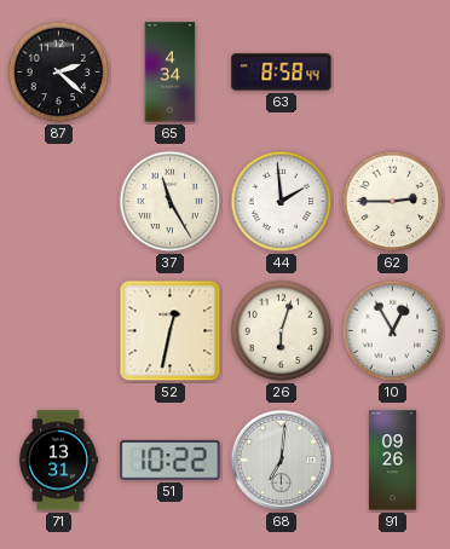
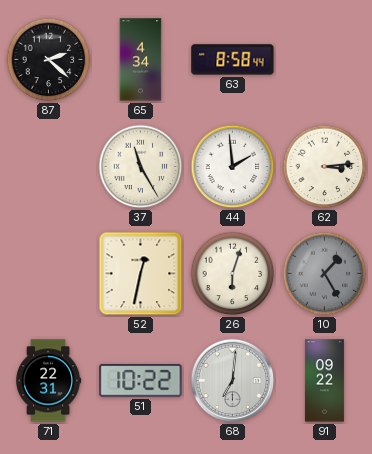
62: 2:45 -> 3:14 (325, 167)
10: 12:55 -> 1:25 (325, 274)
10 dial: white -> grey (325, 274)
71: 13:31 -> 22:31 (49, 381)
91: 09:26 -> 09:22 (324, 381)
